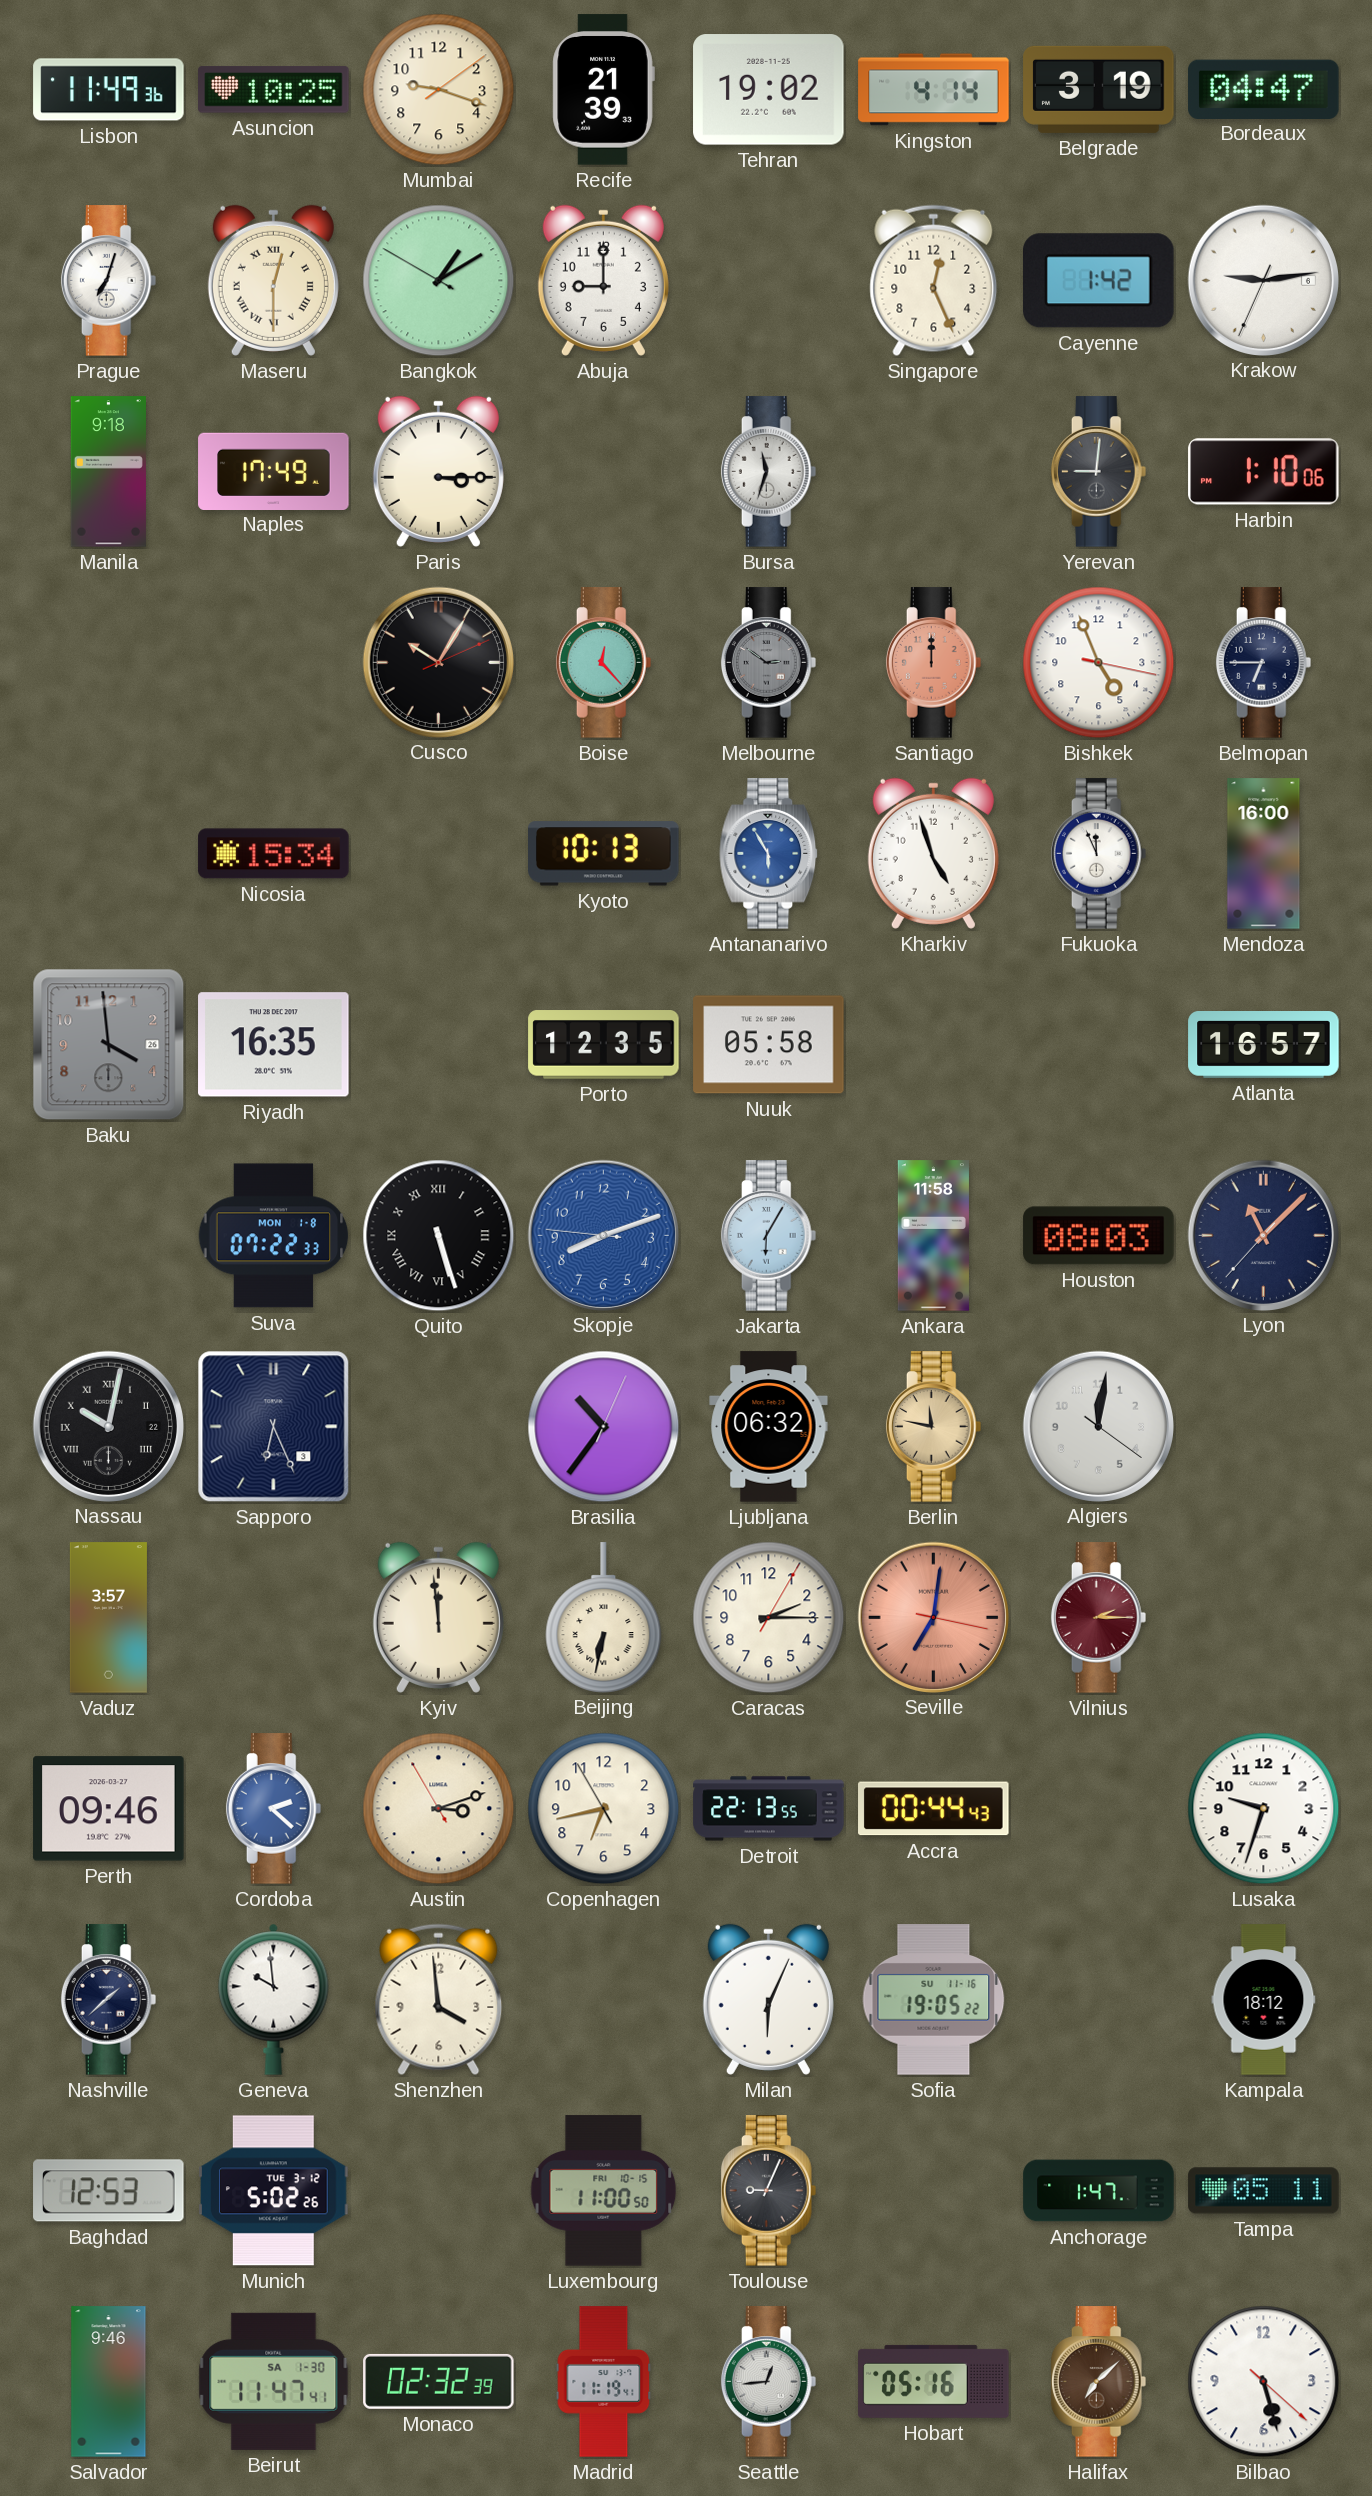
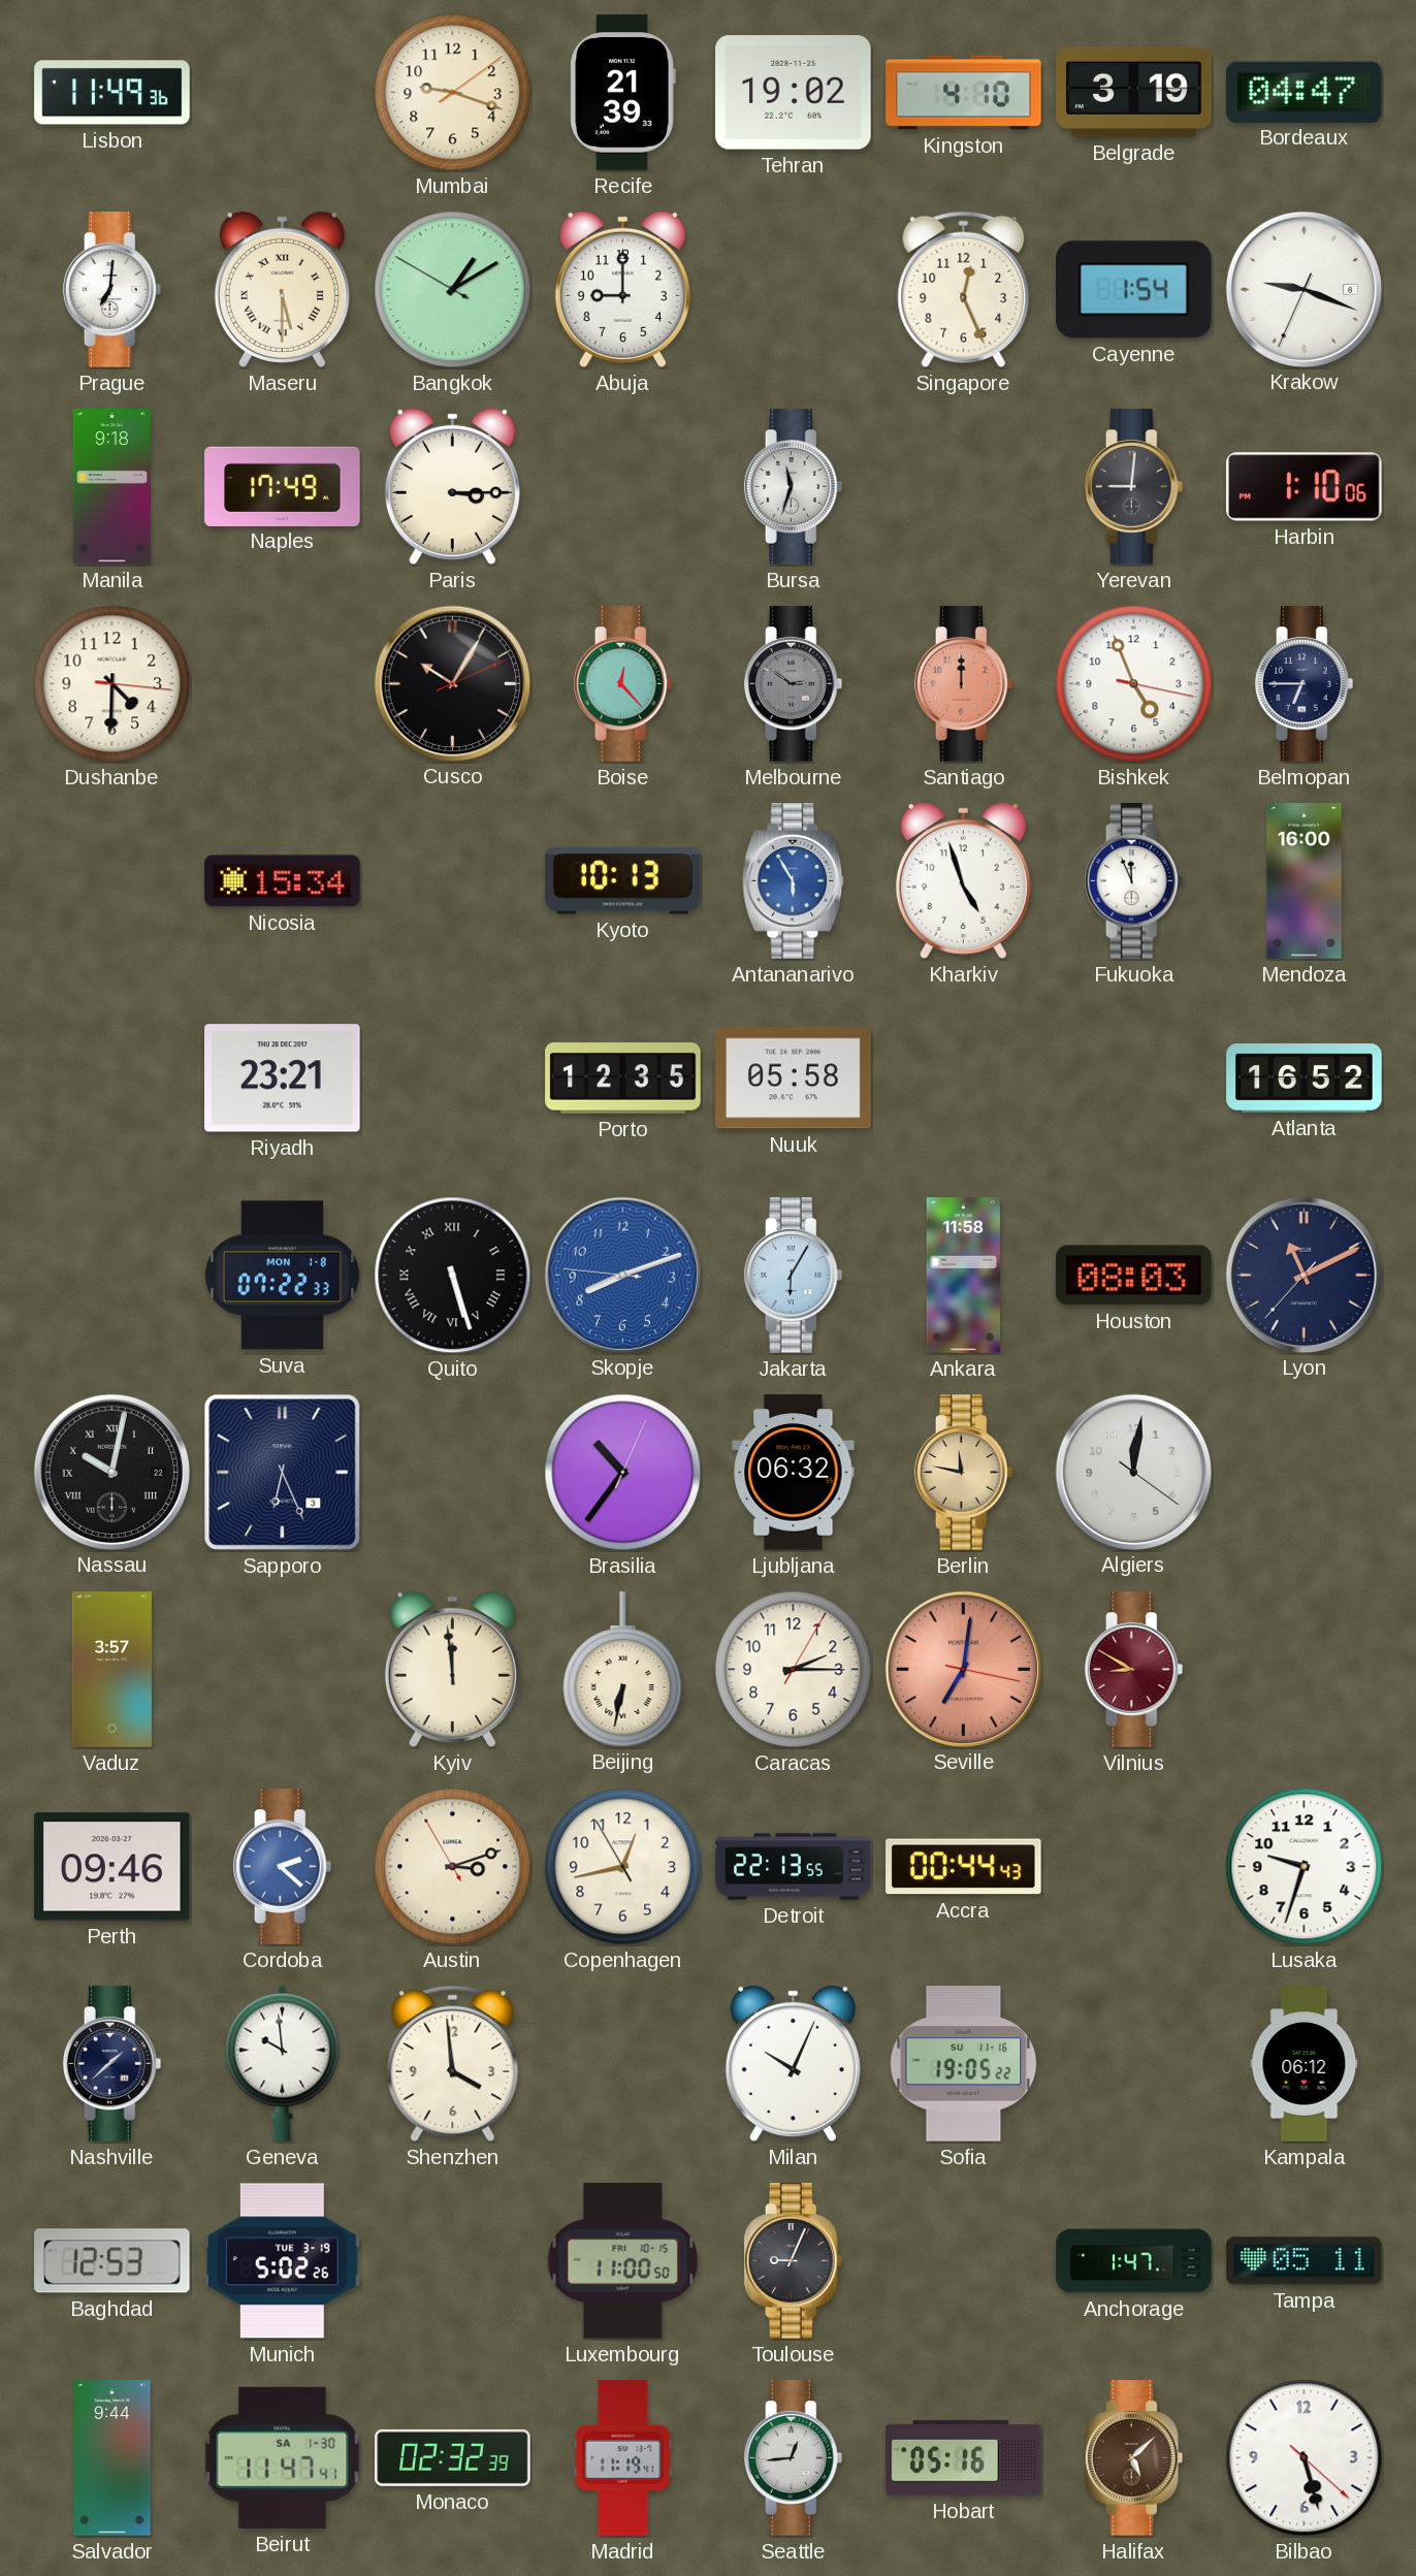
Asuncion: 10:25 -> none (274, 90)
Kingston: 4:14 -> 4:10 (964, 93)
Prague: 7:03 -> 7:01 (112, 290)
Maseru: 12:30 -> 5:30 (282, 289)
Cayenne: 1:42 -> 1:54 (1134, 290)
Krakow: 9:13 -> 9:18 (1304, 289)
Dushanbe: none -> 4:30 (112, 684)
Baku: 3:59 -> none (109, 1045)
Riyadh: 16:35 -> 23:21 (283, 1078)
Atlanta: 16:57 -> 16:52 (1305, 1078)
Lyon: 11:07 -> 11:10 (1304, 1275)
Vilnius: 2:15 -> 8:50 (1134, 1670)
Copenhagen: 6:42 -> 12:42 (623, 1867)
Milan: 6:04 -> 10:04 (793, 2063)
Kampala: 18:12 -> 06:12 (1305, 2064)
Munich date: TUE 3-12 -> TUE 3-19 (283, 2261)
Salvador: 9:46 -> 9:44 (112, 2458)
Halifax: 7:08 -> 5:08 (1134, 2458)
